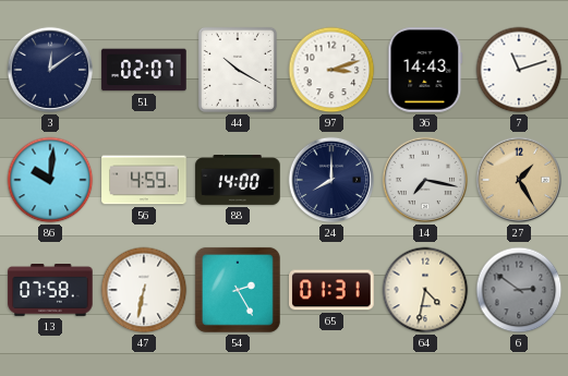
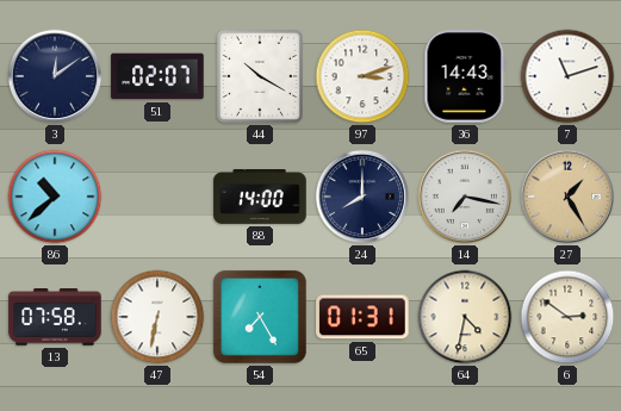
86: 10:01 -> 10:38 (55, 197)
56: 4:59 -> none (144, 180)
54: 2:25 -> 7:25 (260, 317)
6 dial: grey -> cream (567, 317)
